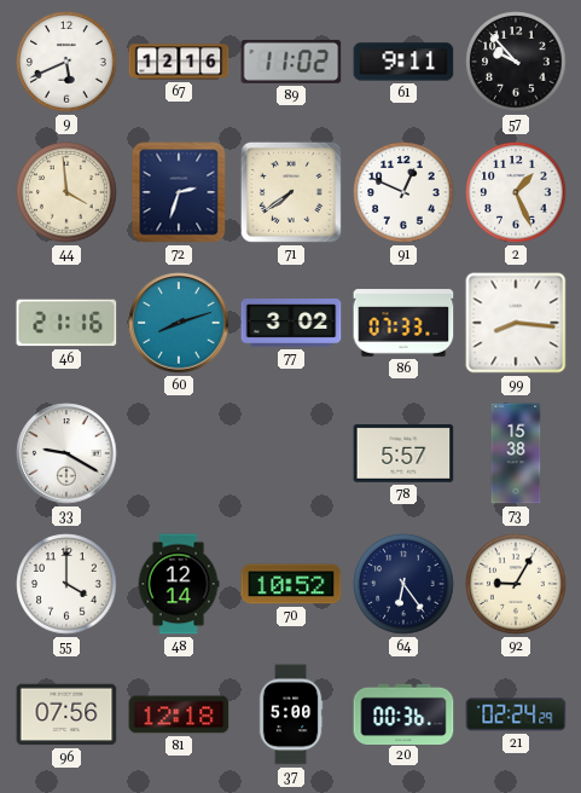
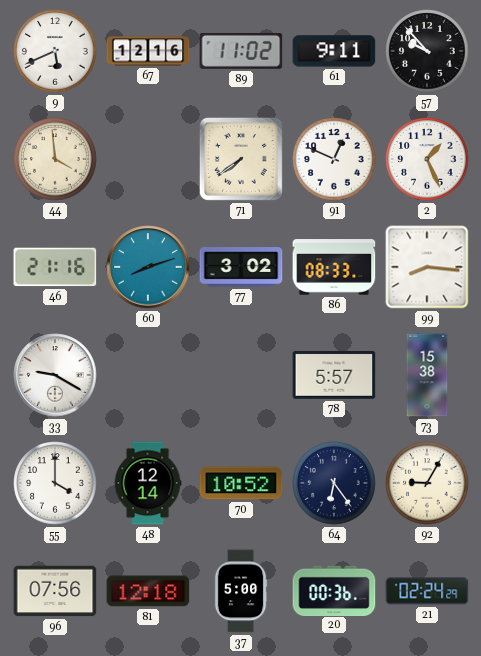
72: 2:33 -> none (179, 192)
86: 07:33 -> 08:33 (334, 267)
